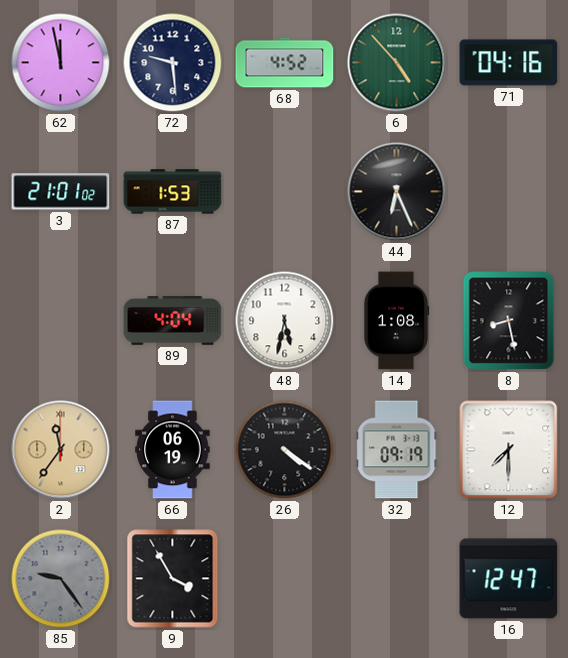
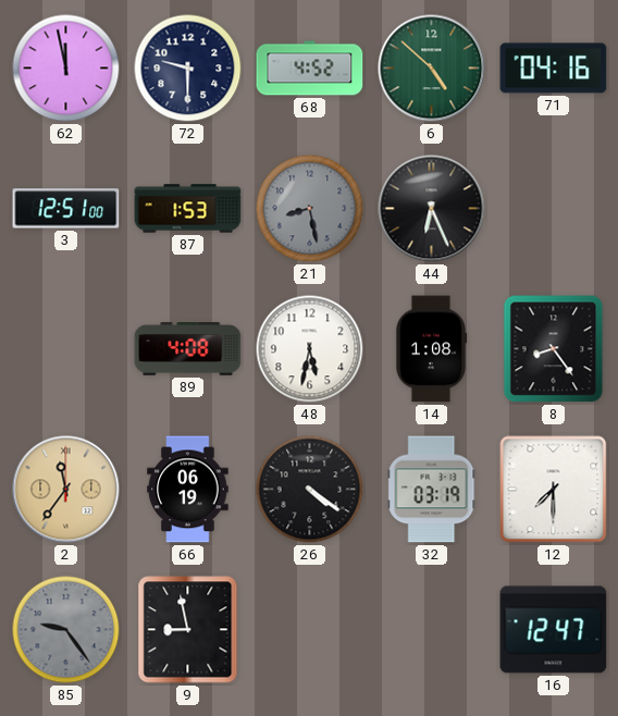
72: 9:29 -> 9:30 (188, 69)
6: 4:53 -> 4:52 (432, 69)
3: 21:01 -> 12:51 (66, 209)
21: none -> 8:28 (310, 209)
89: 4:04 -> 4:08 (188, 349)
8: 8:28 -> 8:24 (554, 349)
32: 09:19 -> 03:19 (432, 490)
9: 3:55 -> 8:58 (188, 630)
